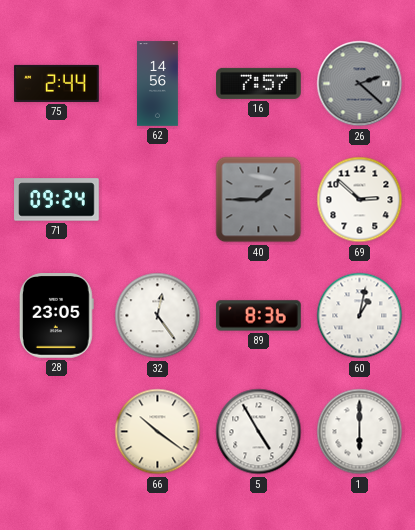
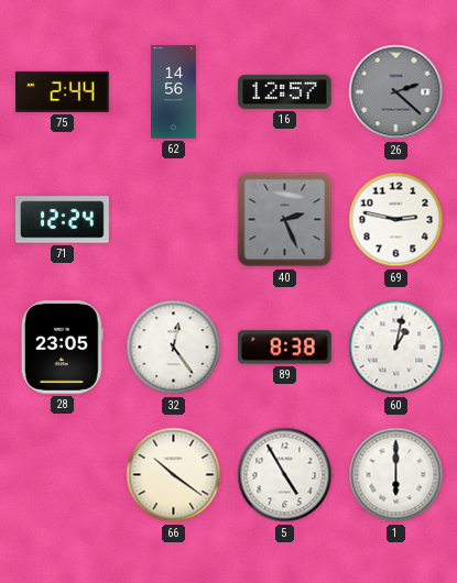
16: 7:57 -> 12:57 (285, 91)
71: 09:24 -> 12:24 (63, 220)
40: 1:45 -> 2:26 (285, 220)
69: 2:52 -> 2:47 (396, 220)
89: 8:36 -> 8:38 (285, 348)
